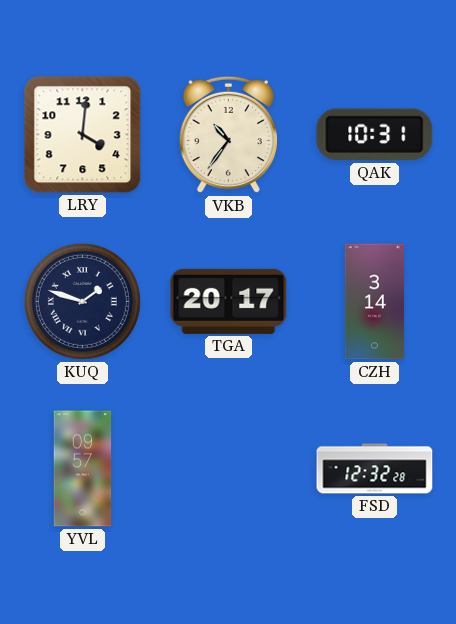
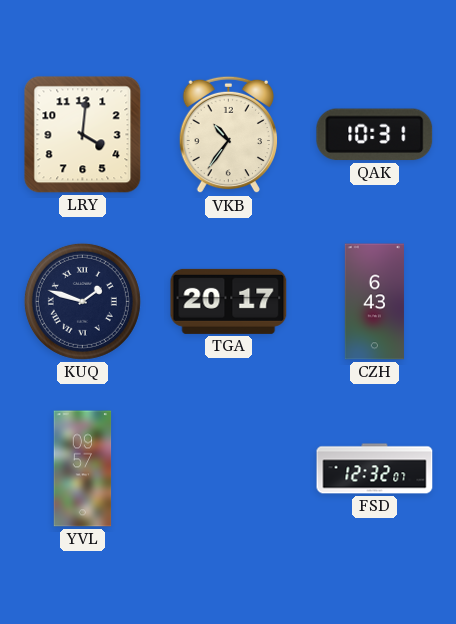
CZH: 3:14 -> 6:43 (374, 302)
FSD: 12:32:28 -> 12:32:07 (375, 469)
